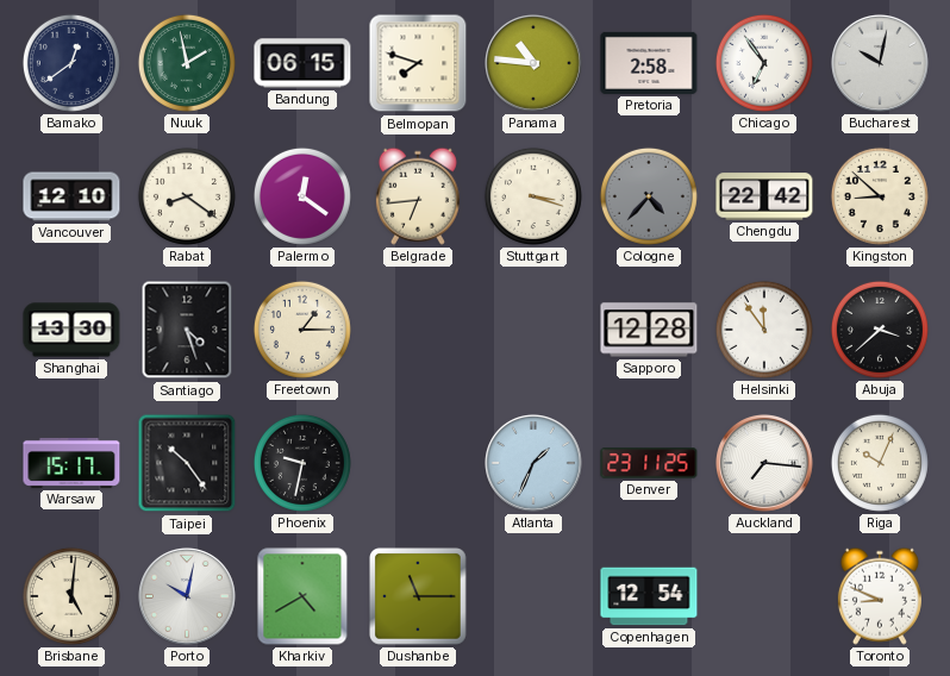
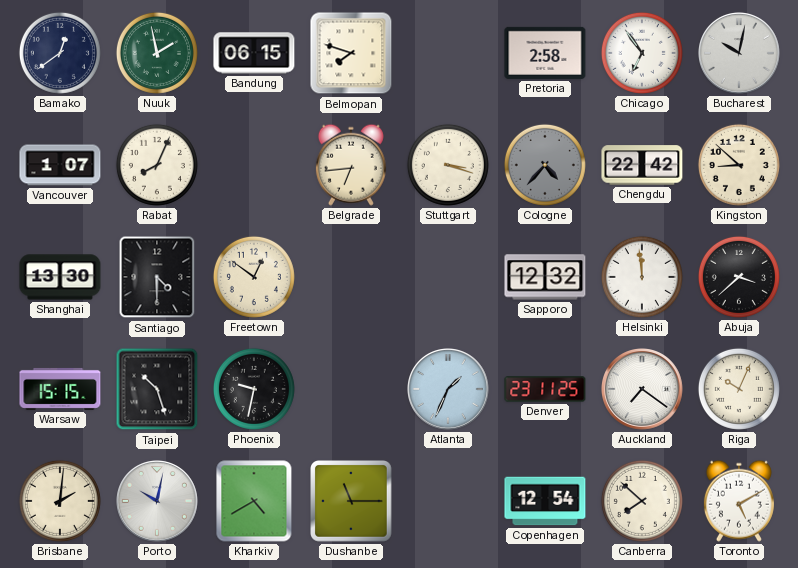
Panama: 10:46 -> none (535, 64)
Vancouver: 12:10 -> 1:07 (60, 165)
Rabat: 8:21 -> 8:04 (157, 165)
Palermo: 12:21 -> none (302, 196)
Santiago: 4:27 -> 4:30 (157, 277)
Freetown: 1:15 -> 12:51 (254, 277)
Sapporo: 12:28 -> 12:32 (545, 277)
Helsinki: 11:54 -> 11:59 (642, 277)
Warsaw: 15:17 -> 15:15 (60, 389)
Taipei: 10:24 -> 10:27 (157, 389)
Auckland: 7:16 -> 7:21 (643, 390)
Brisbane: 5:01 -> 2:01 (60, 501)
Canberra: none -> 7:52 (642, 501)
Toronto: 8:49 -> 5:10 (739, 501)
